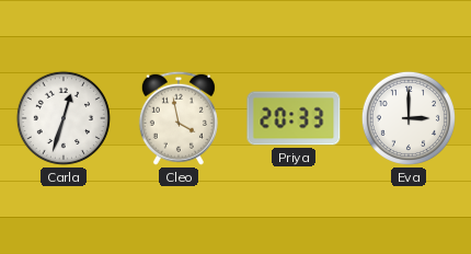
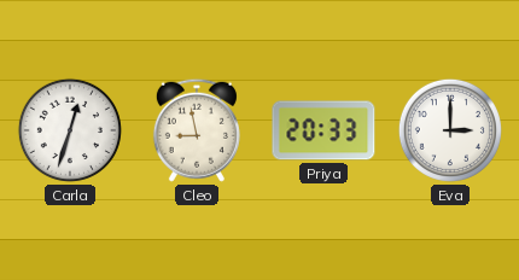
Cleo: 3:58 -> 8:58 (197, 130)
